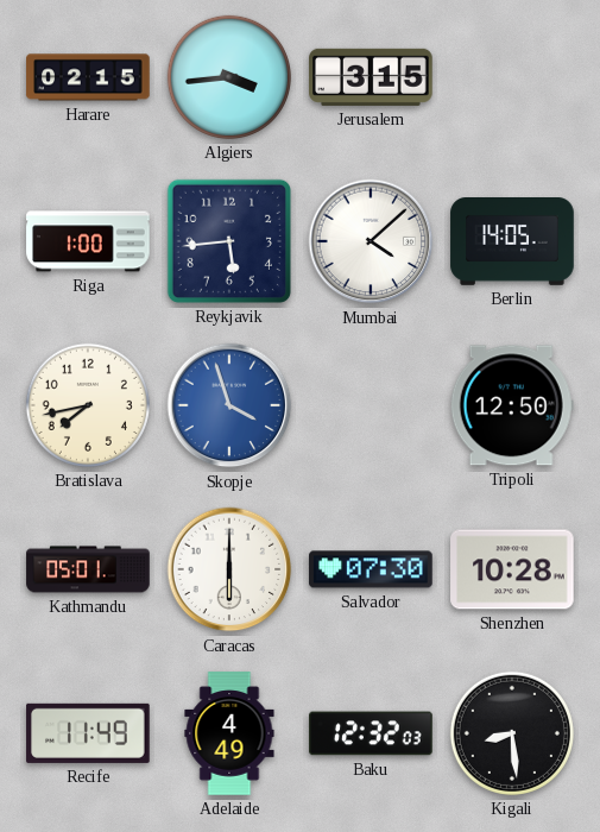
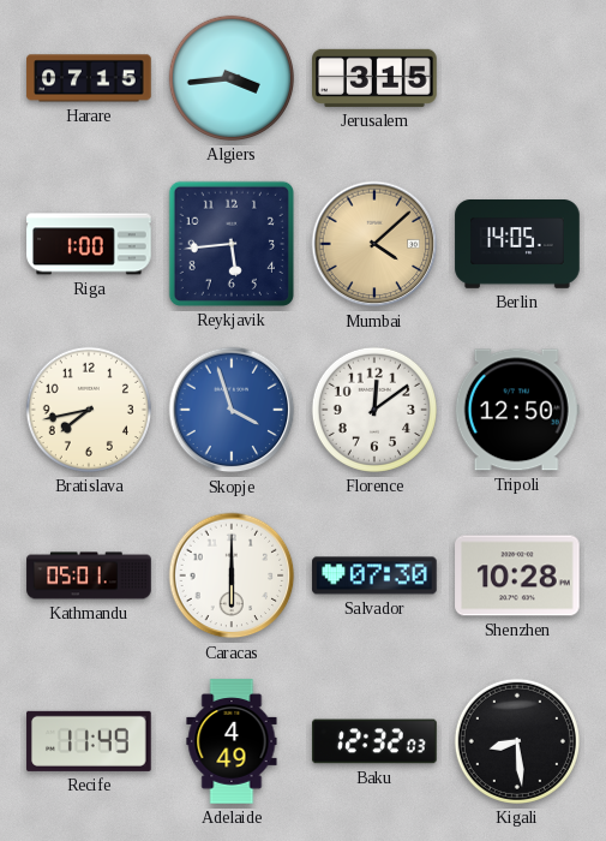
Harare: 02:15 -> 07:15 (89, 78)
Mumbai dial: white -> champagne (374, 244)
Florence: none -> 12:09 (374, 410)
